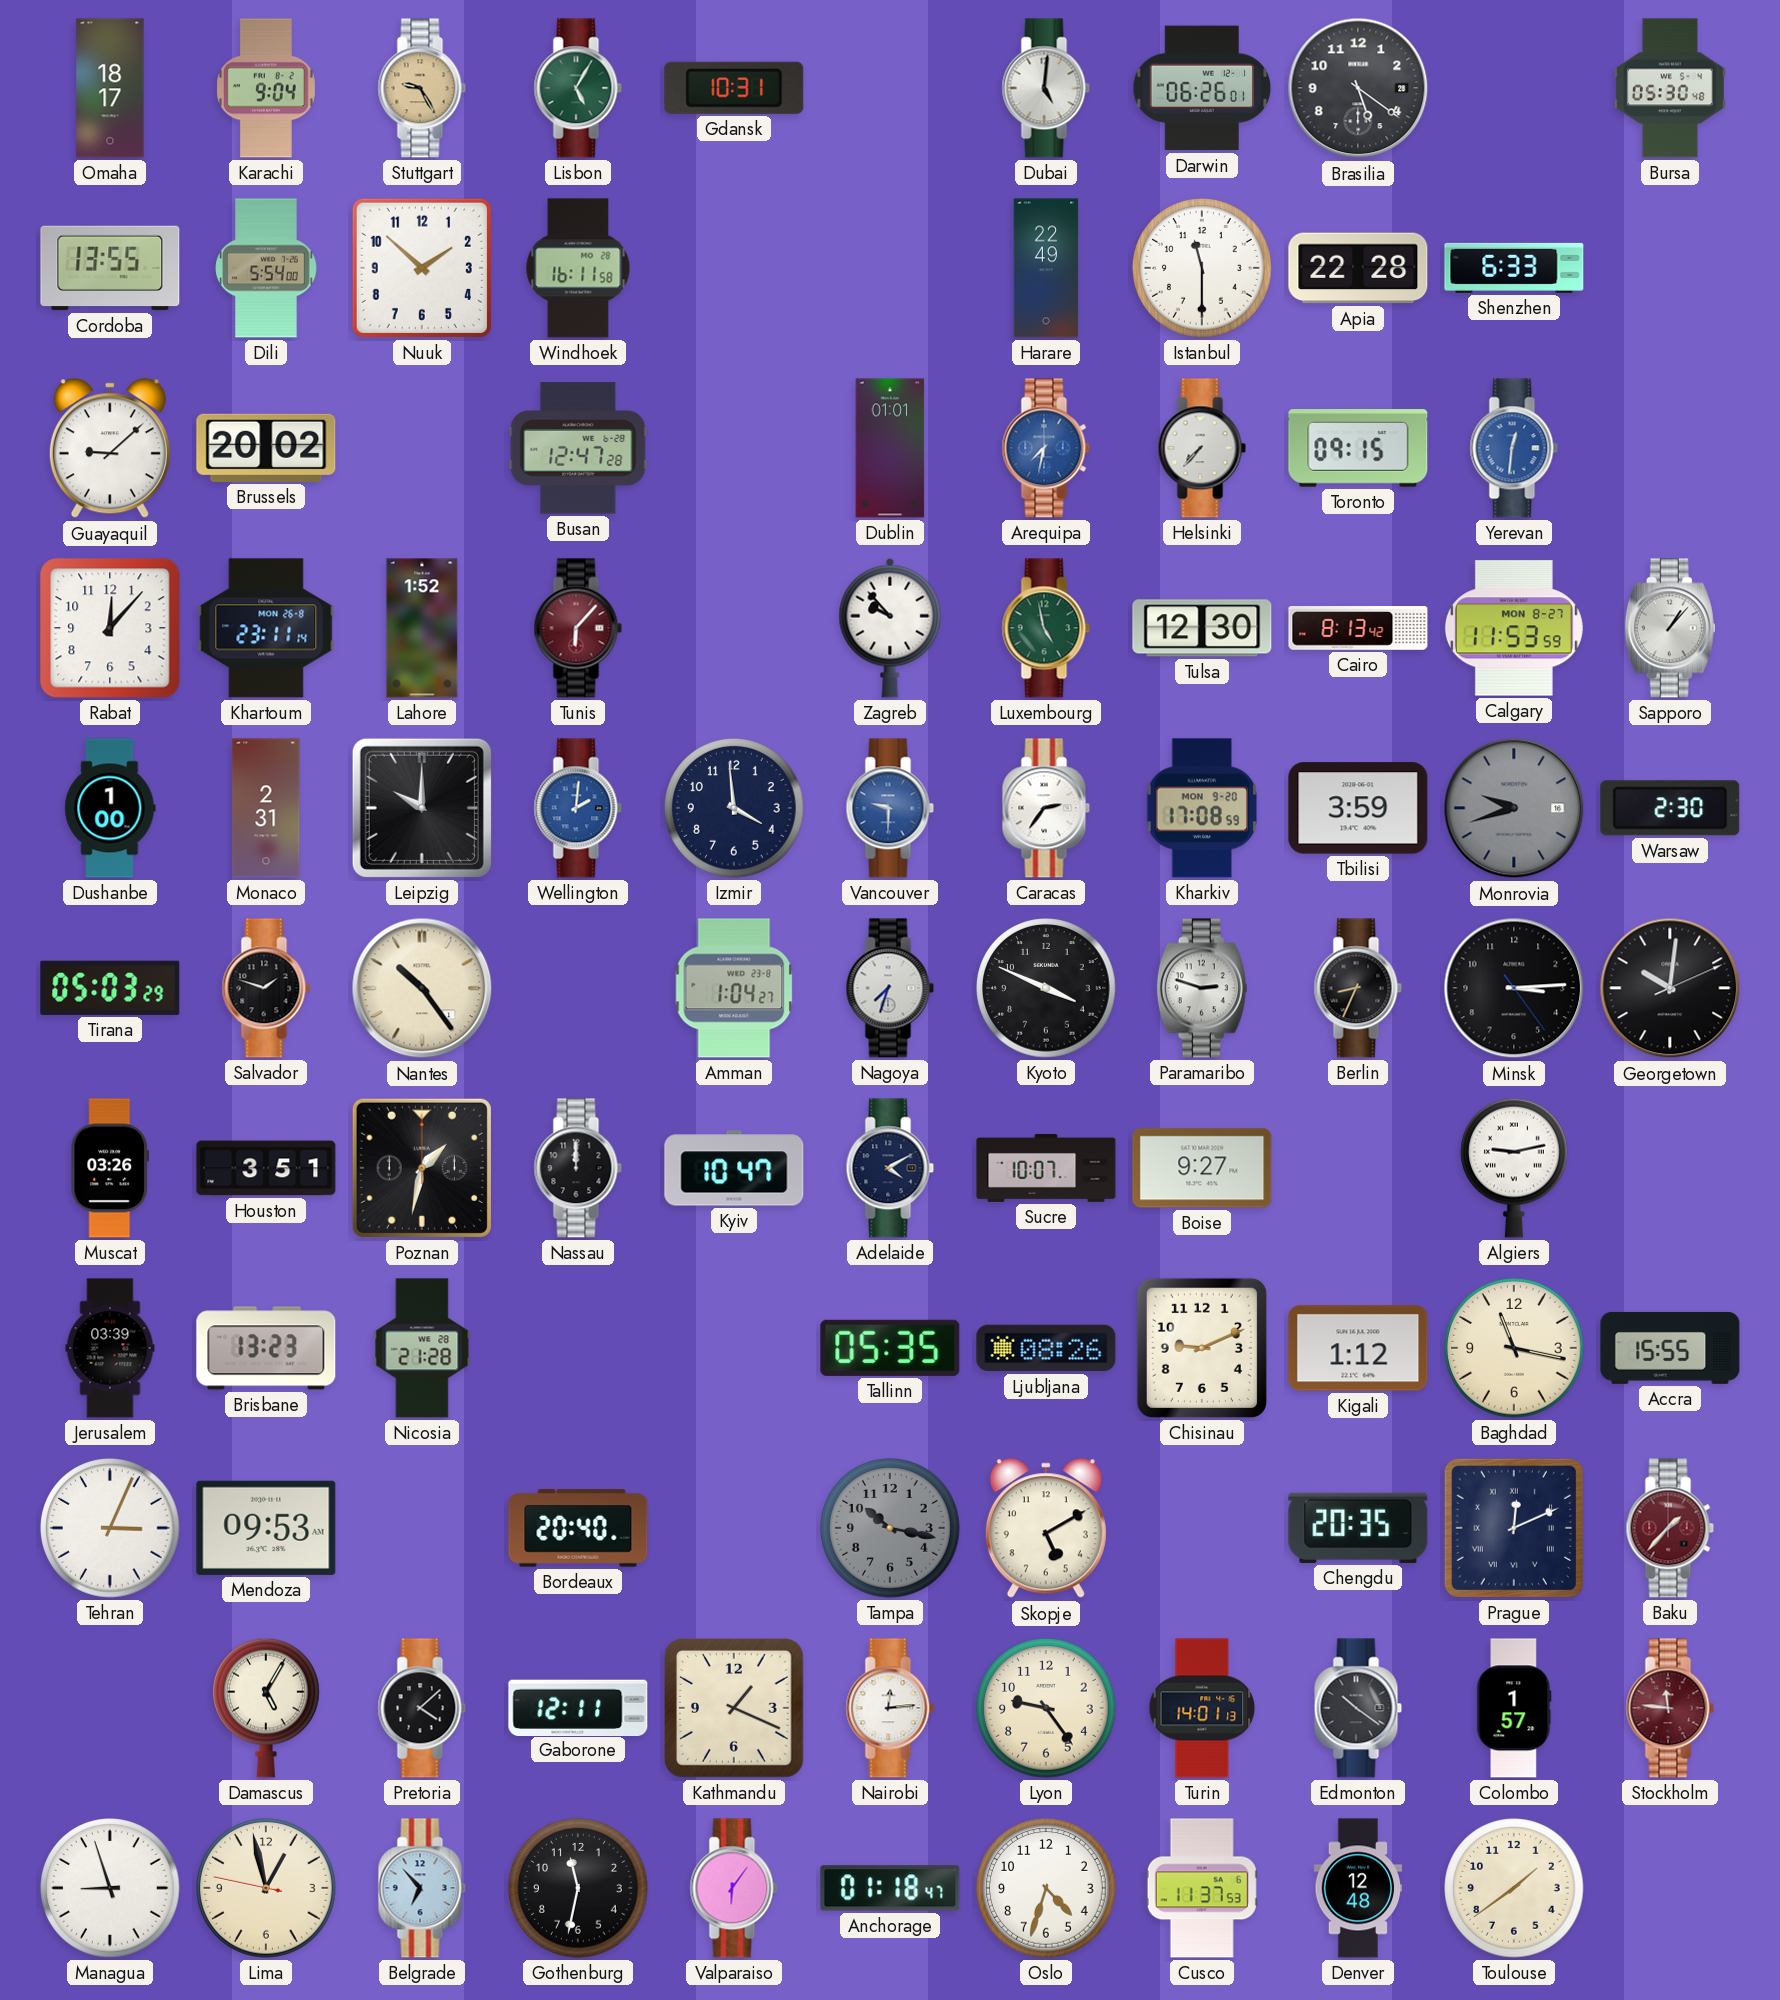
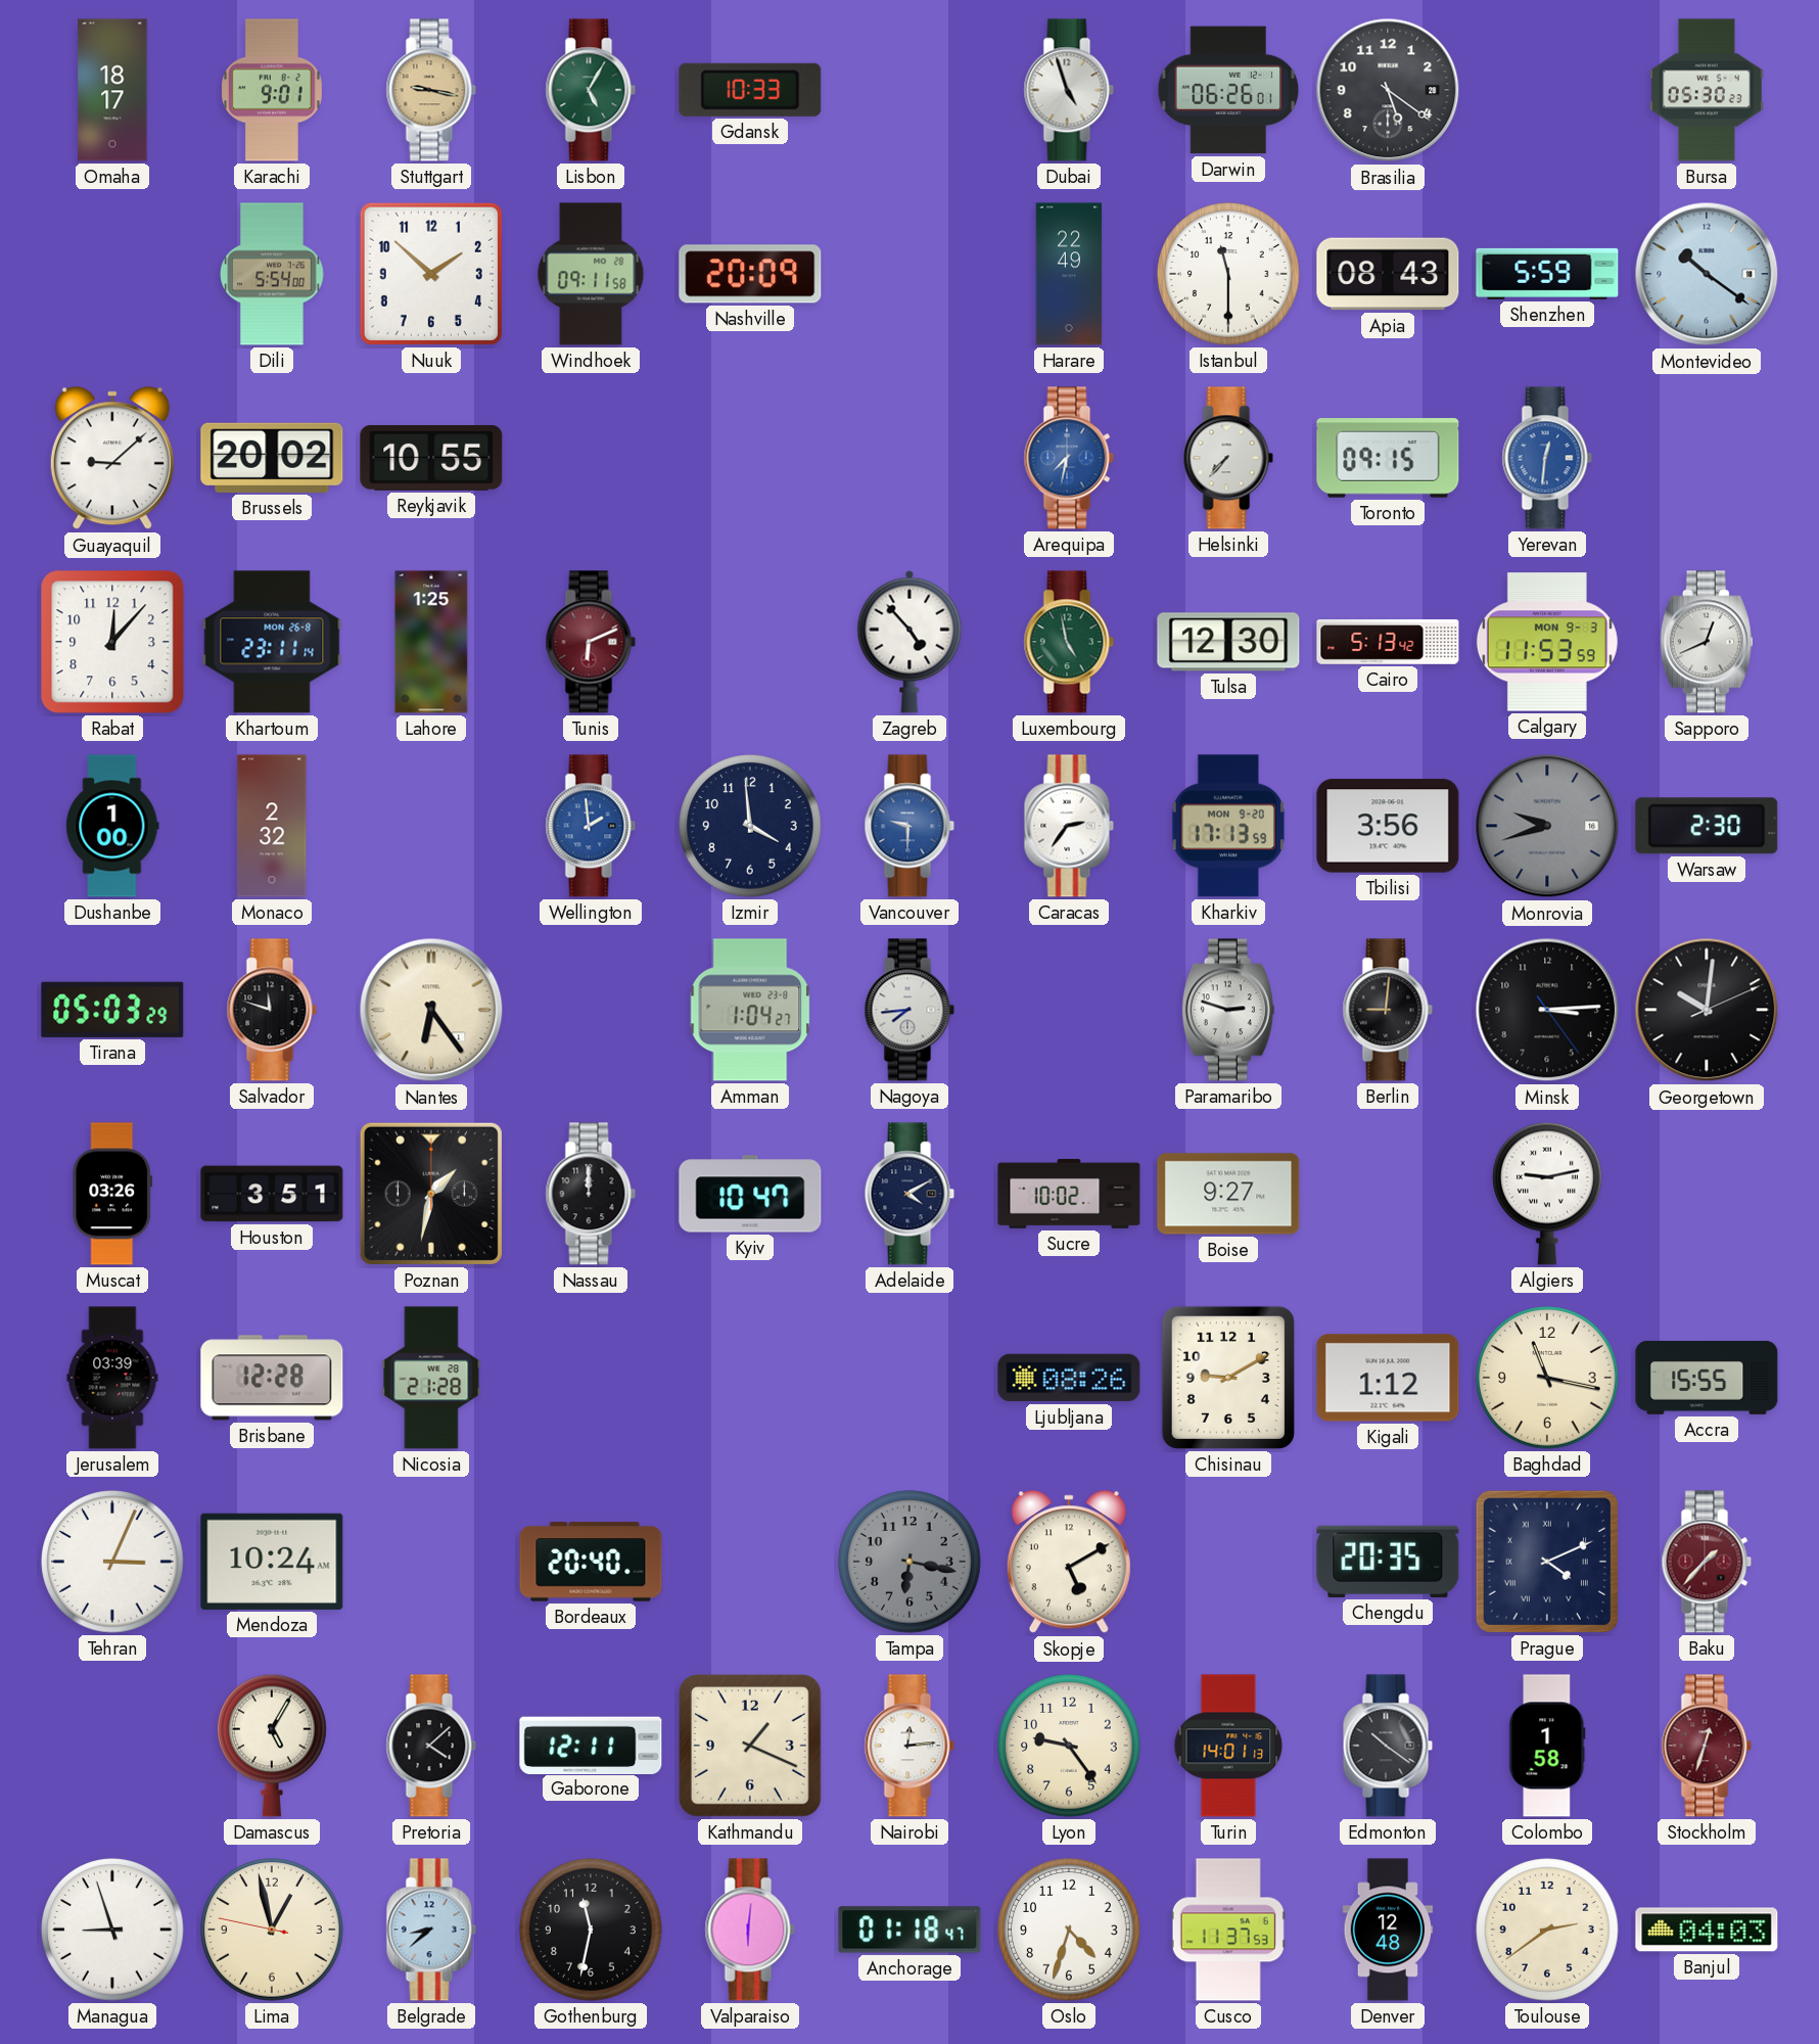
Karachi: 9:04 -> 9:01 (272, 90)
Stuttgart: 9:25 -> 9:17 (431, 90)
Gdansk: 10:31 -> 10:33 (750, 90)
Dubai: 5:01 -> 4:57 (1069, 90)
Bursa: 05:30:48 -> 05:30:23 (1707, 90)
Cordoba: 13:55 -> none (110, 268)
Windhoek: 16:11 -> 09:11 (591, 274)
Nashville: none -> 20:09 (750, 274)
Apia: 22:28 -> 08:43 (1388, 274)
Shenzhen: 6:33 -> 5:59 (1547, 274)
Montevideo: none -> 10:21 (1707, 274)
Reykjavik: none -> 10:55 (431, 458)
Busan: 12:47 -> none (578, 448)
Dublin: 01:01 -> none (890, 448)
Lahore: 1:52 -> 1:25 (431, 642)
Tunis: 6:07 -> 6:11 (591, 642)
Zagreb: 9:53 -> 4:53 (910, 642)
Cairo: 8:13 -> 5:13 (1388, 642)
Calgary date: MON 8-27 -> MON 9-3 (1547, 642)
Sapporo: 1:07 -> 12:41 (1707, 642)
Monaco: 2:31 -> 2:32 (272, 826)
Leipzig: 10:00 -> none (422, 808)
Wellington: 2:01 -> 1:59 (591, 826)
Kharkiv: 17:08 -> 17:13 (1228, 826)
Tbilisi: 3:59 -> 3:56 (1388, 826)
Salvador: 1:48 -> 11:48 (272, 1010)
Nantes: 10:24 -> 6:24 (431, 1010)
Nagoya: 7:33 -> 7:44 (910, 1010)
Kyoto: 3:49 -> none (1046, 988)
Berlin: 8:34 -> 9:01 (1388, 1010)
Sucre: 10:07 -> 10:02 (1069, 1194)
Brisbane: 13:23 -> 12:28 (272, 1378)
Tallinn: 05:35 -> none (890, 1348)
Chisinau: 9:11 -> 9:10 (1228, 1378)
Mendoza: 09:53 -> 10:24 (272, 1562)
Tampa: 10:17 -> 6:17 (910, 1562)
Prague: 12:11 -> 4:11 (1547, 1562)
Colombo: 1:57 -> 1:58 (1547, 1746)
Stockholm: 11:46 -> 12:33 (1707, 1746)
Belgrade: 6:53 -> 8:38 (431, 1930)
Valparaiso: 6:06 -> 6:01 (750, 1930)
Toulouse: 1:39 -> 2:39 (1547, 1930)
Banjul: none -> 04:03 (1707, 1930)
